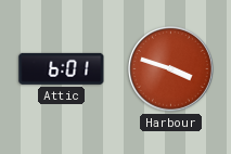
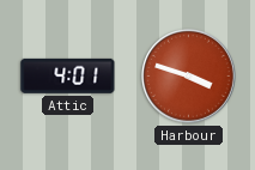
Attic: 6:01 -> 4:01 (68, 75)
